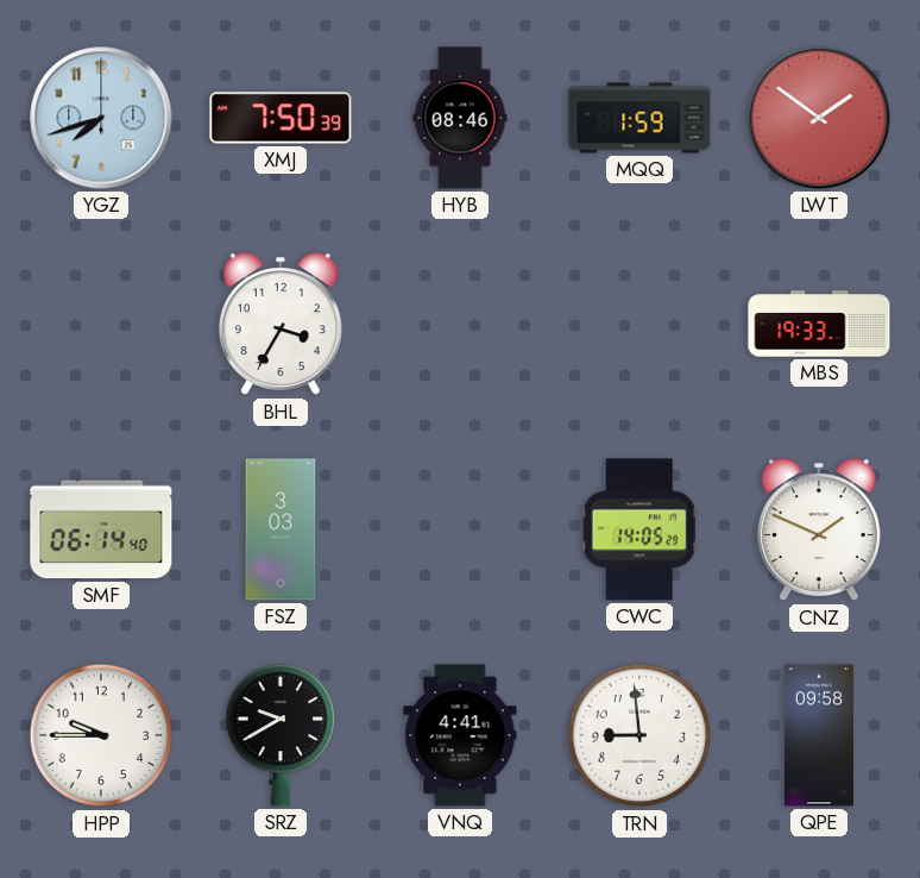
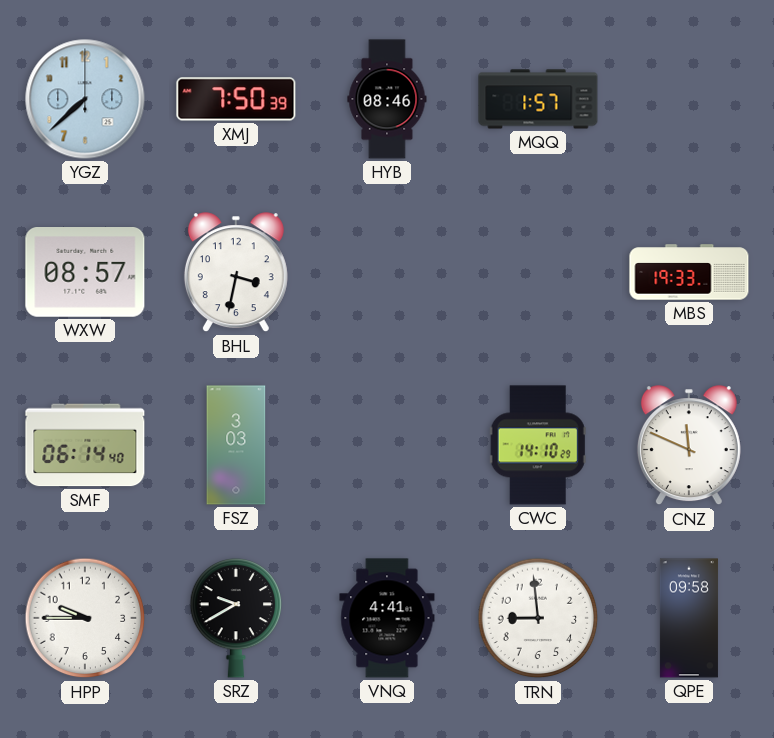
YGZ: 7:42 -> 7:38 (85, 99)
MQQ: 1:59 -> 1:57 (538, 99)
LWT: 1:51 -> none (819, 118)
WXW: none -> 08:57 (85, 273)
BHL: 3:35 -> 3:32 (236, 273)
CWC: 14:05 -> 14:10 (538, 445)
CNZ: 1:49 -> 11:49 (689, 446)
